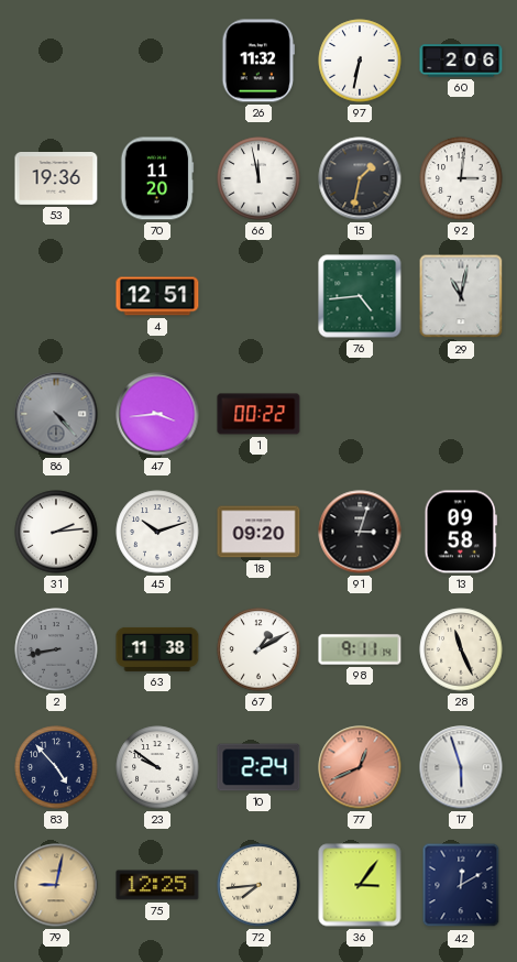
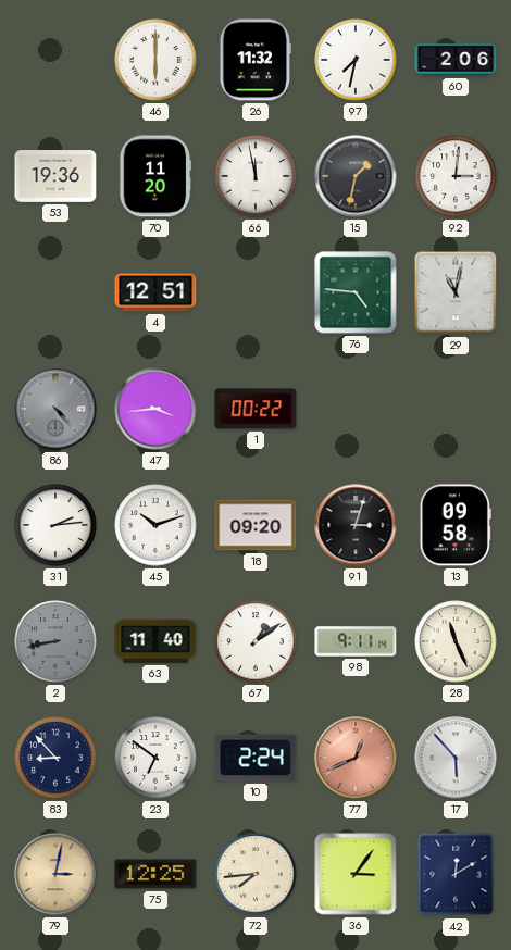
46: none -> 6:00 (155, 60)
97: 6:32 -> 7:32 (356, 60)
76: 4:44 -> 4:46 (356, 292)
63: 11:38 -> 11:40 (155, 641)
67: 1:10 -> 1:09 (255, 641)
83: 4:53 -> 8:53 (55, 758)
23: 9:51 -> 6:51 (155, 758)
17: 5:57 -> 5:53 (456, 758)
79: 9:02 -> 3:02 (55, 874)
